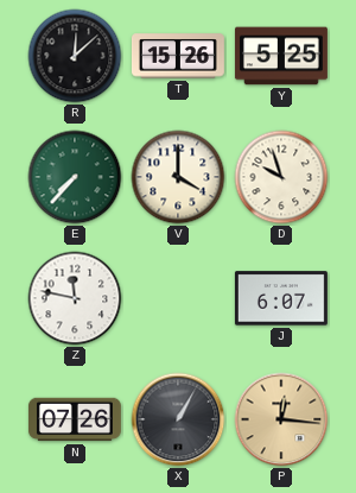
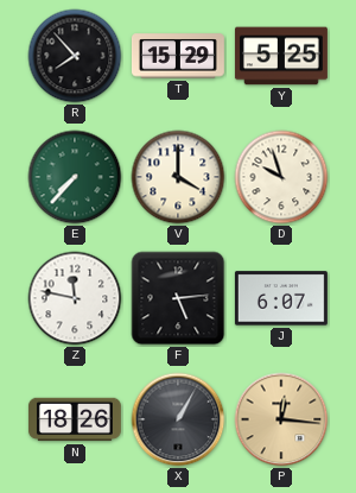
R: 12:08 -> 7:53 (75, 56)
T: 15:26 -> 15:29 (178, 56)
F: none -> 5:14 (178, 298)
N: 07:26 -> 18:26 (75, 419)
